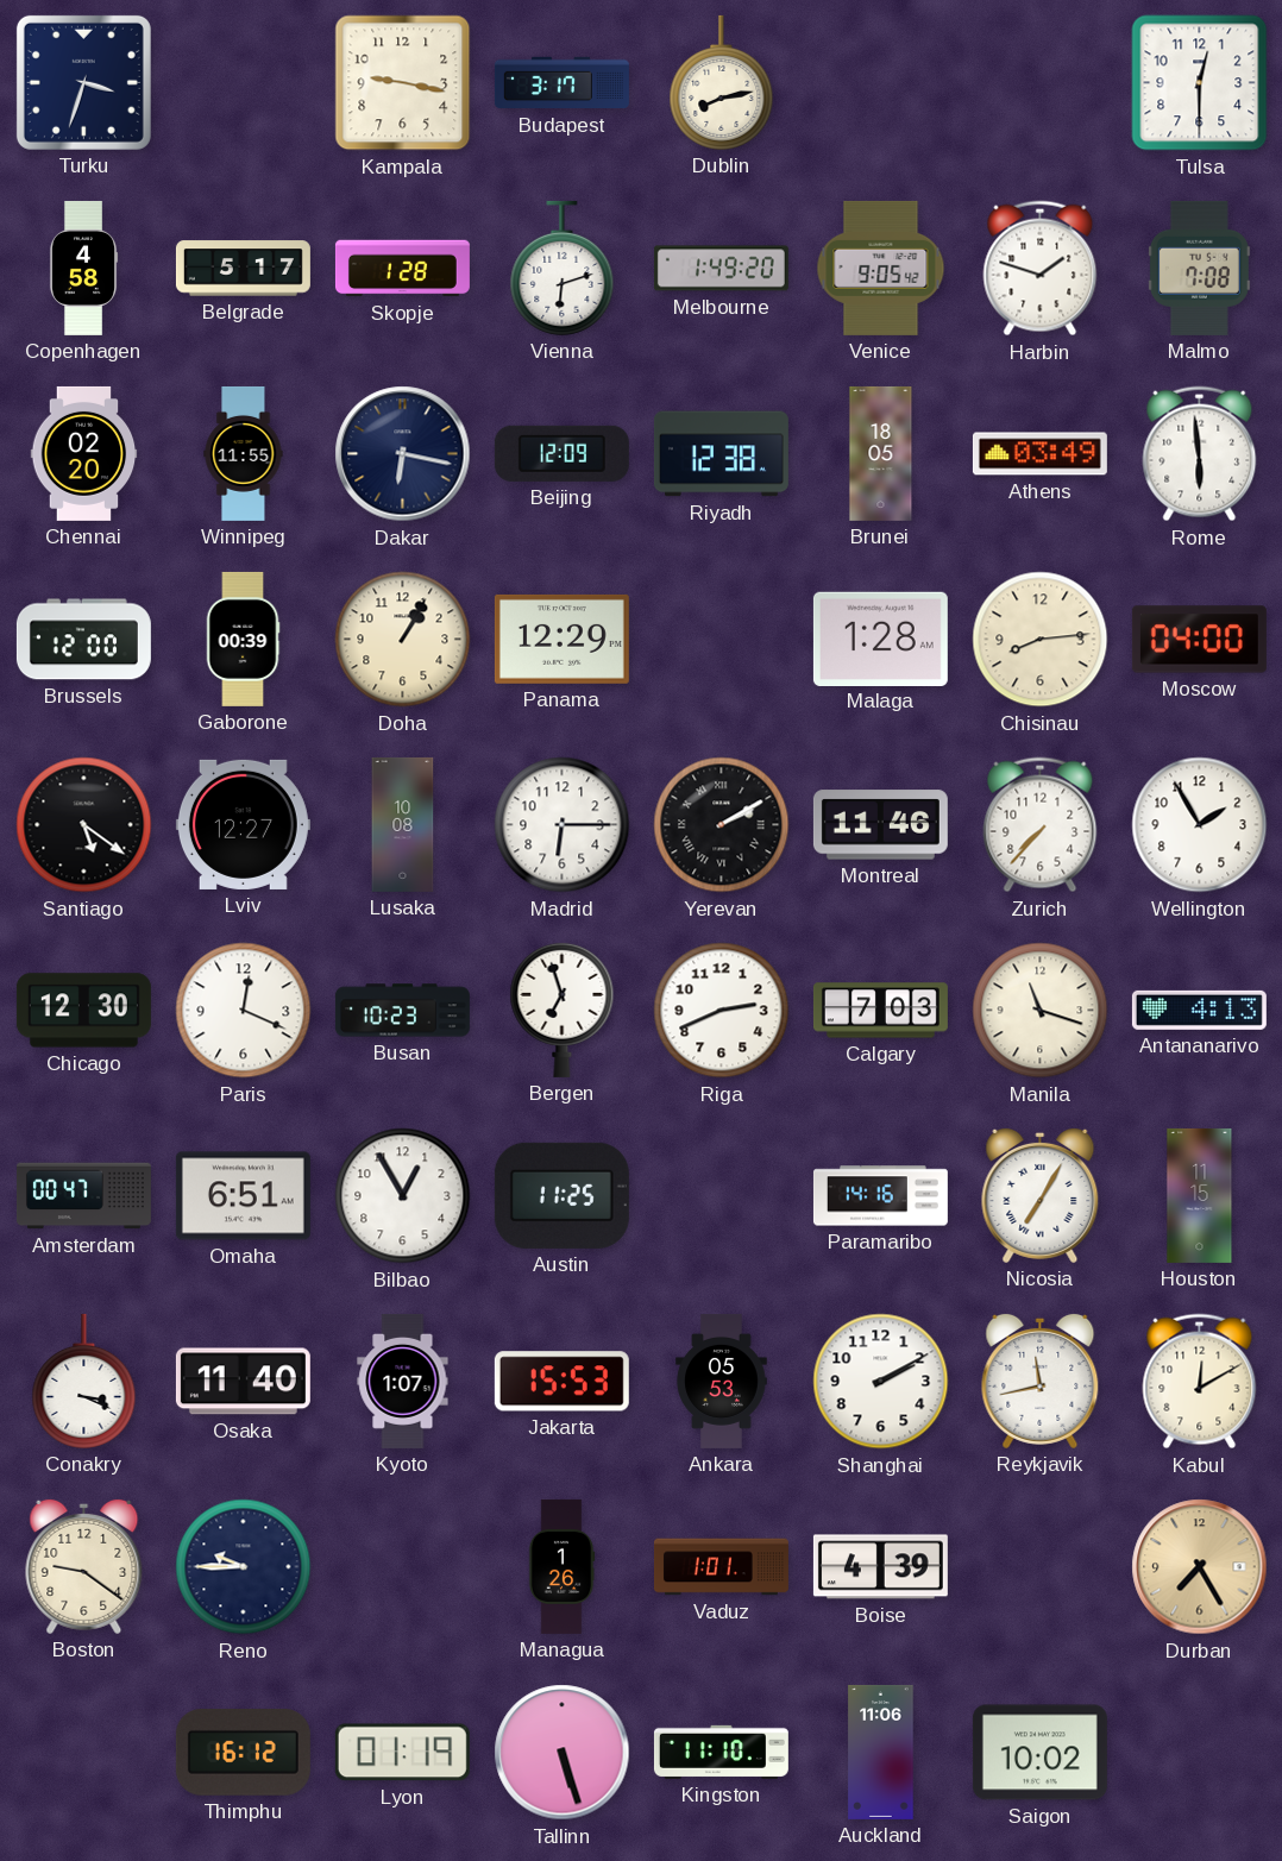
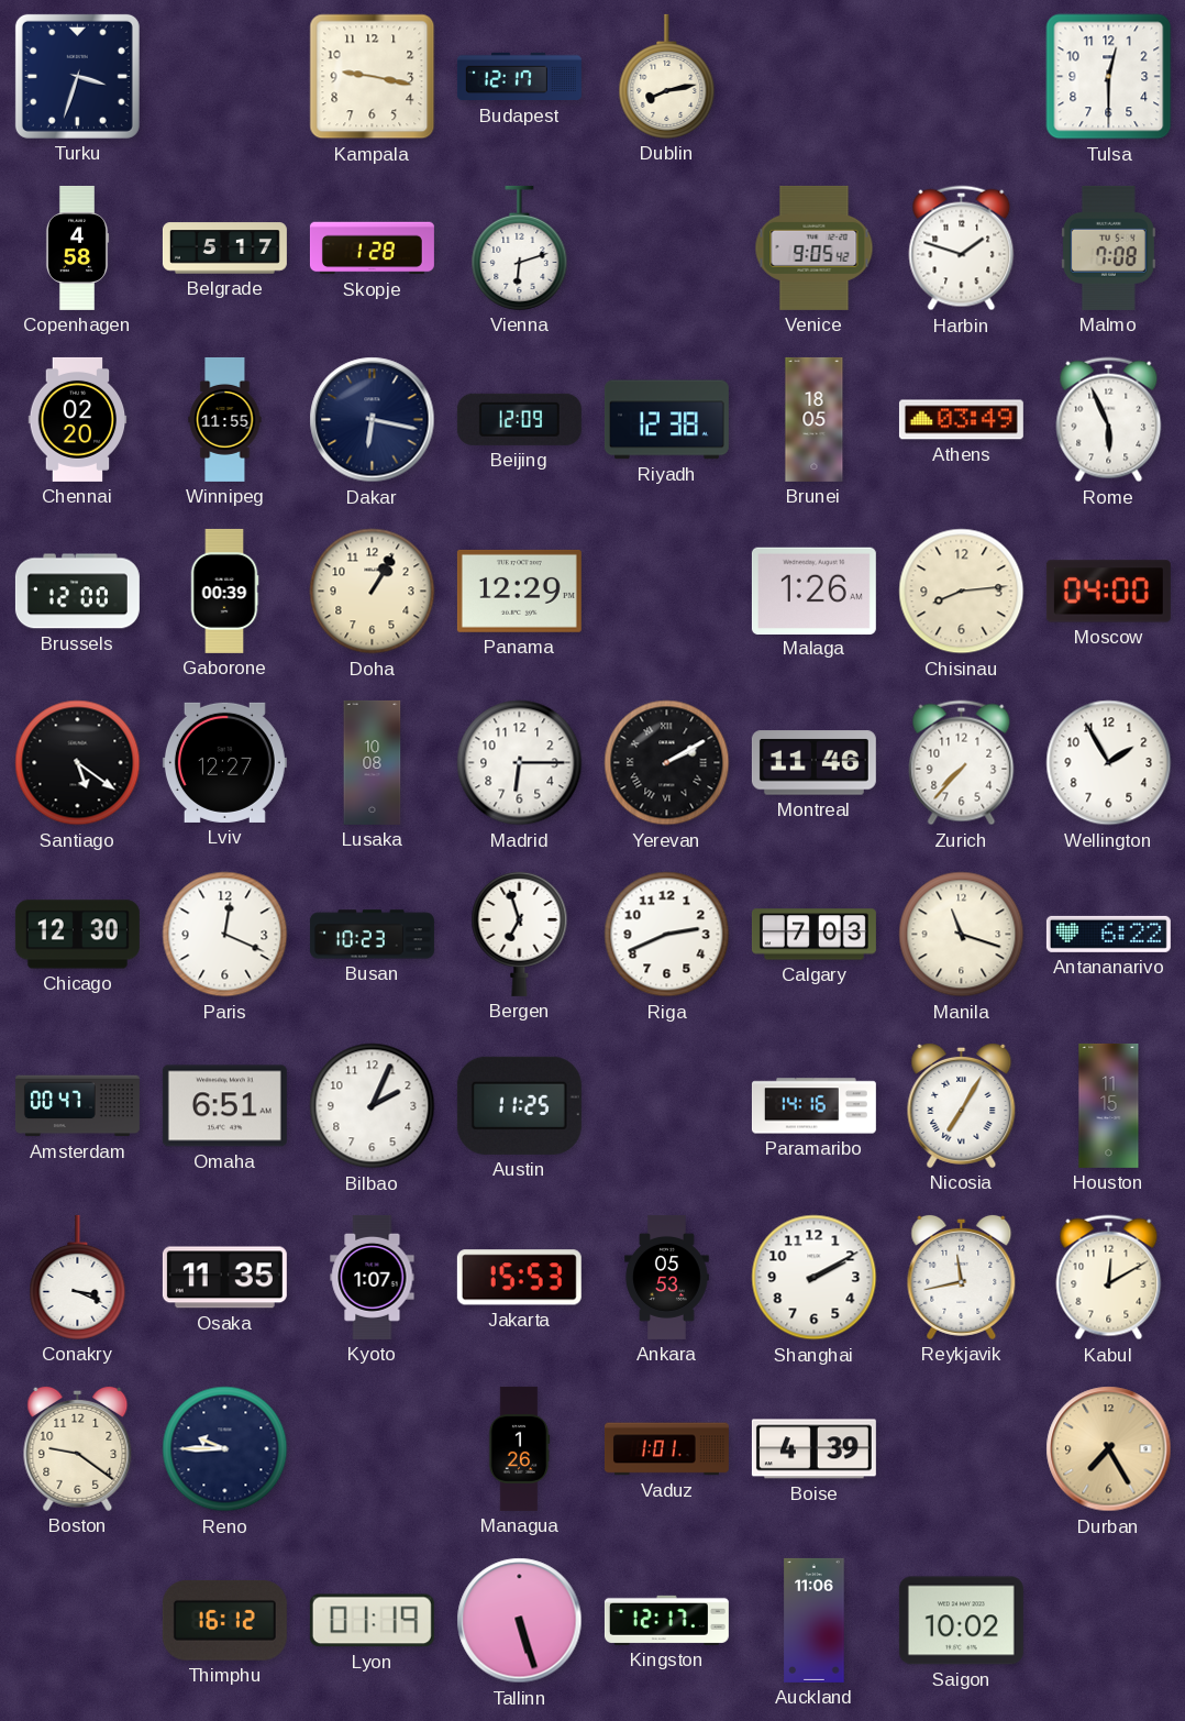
Budapest: 3:17 -> 12:17 (519, 77)
Melbourne: 1:49 -> none (721, 269)
Rome: 5:59 -> 5:56 (1109, 420)
Malaga: 1:28 -> 1:26 (813, 591)
Antananarivo: 4:13 -> 6:22 (1108, 934)
Bilbao: 12:55 -> 2:04 (373, 1106)
Osaka: 11:40 -> 11:35 (224, 1278)
Kingston: 11:10 -> 12:17 (666, 1620)
